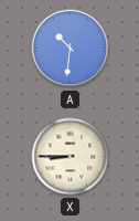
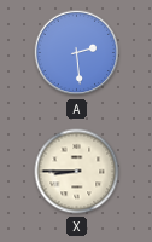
A: 10:31 -> 2:29 (77, 53)
